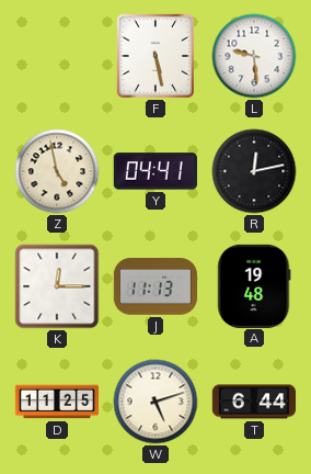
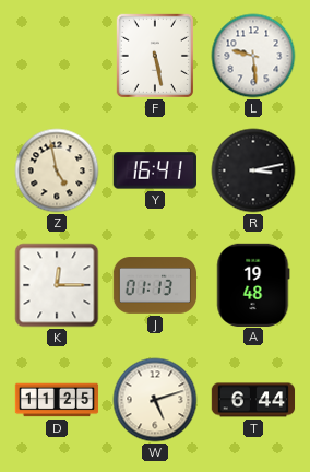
Y: 04:41 -> 16:41 (155, 170)
R: 12:13 -> 3:13 (253, 170)
J: 11:13 -> 01:13 (155, 285)
